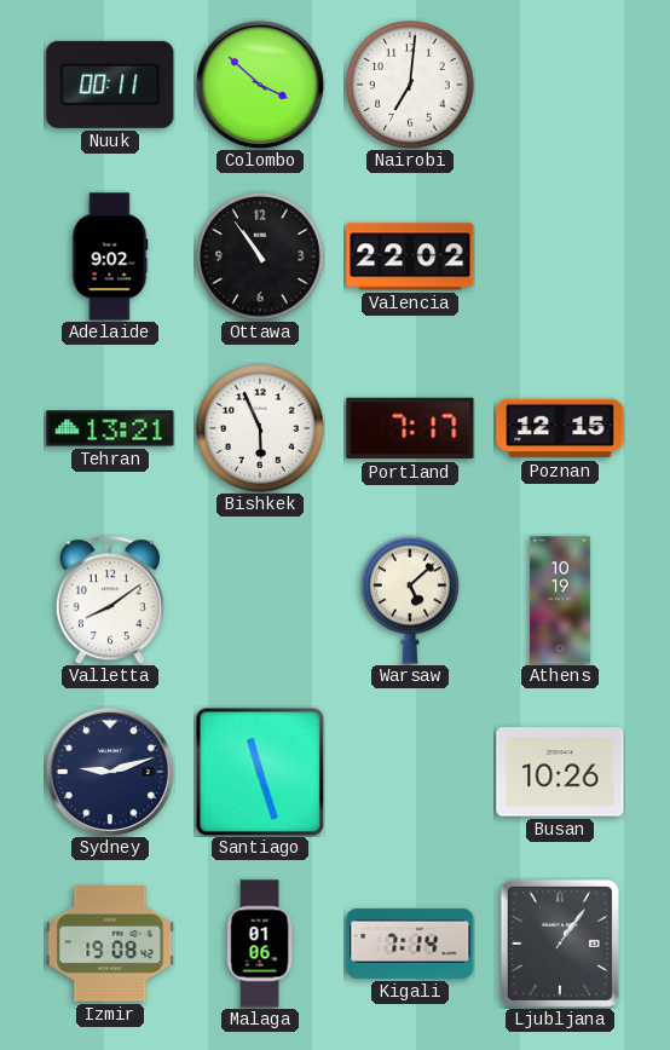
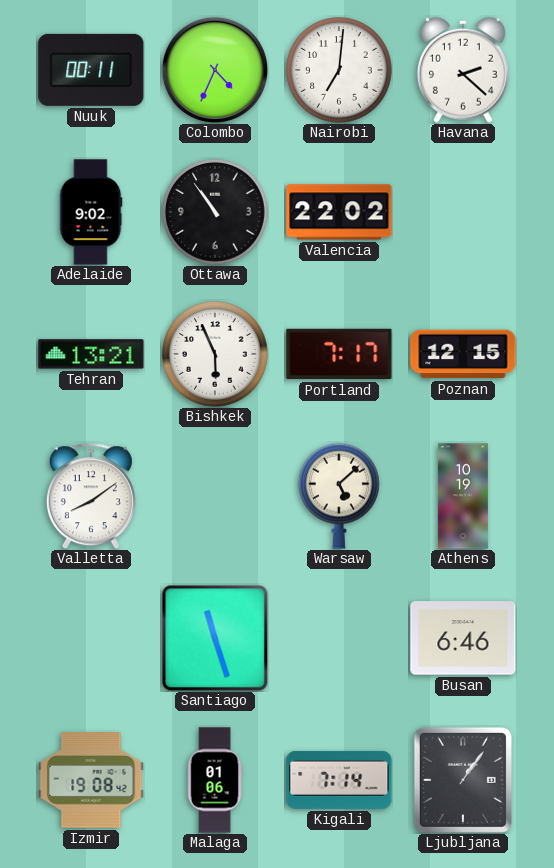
Colombo: 3:52 -> 4:34 (215, 70)
Havana: none -> 2:22 (463, 70)
Sydney: 9:12 -> none (110, 772)
Busan: 10:26 -> 6:46 (463, 638)
